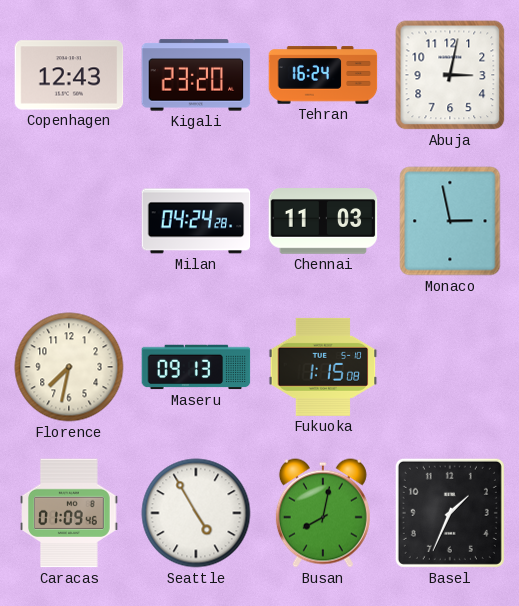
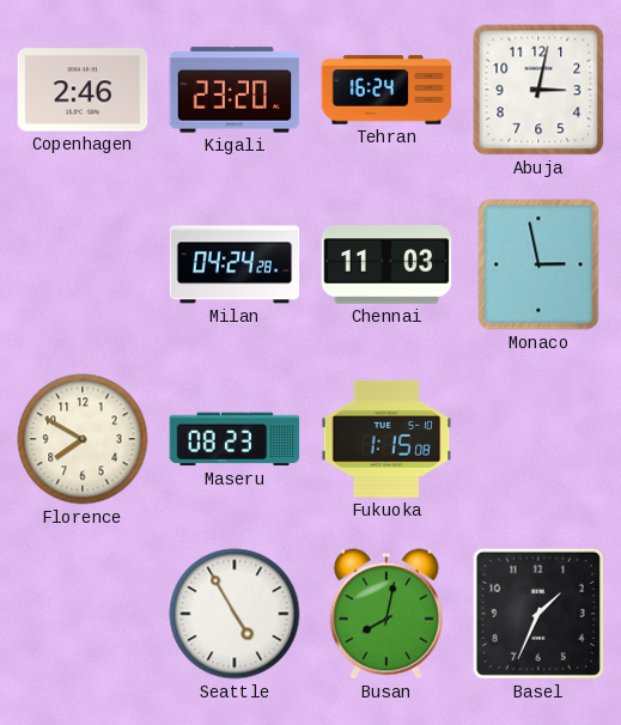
Copenhagen: 12:43 -> 2:46 (83, 90)
Florence: 7:32 -> 7:50 (83, 439)
Maseru: 09:13 -> 08:23 (235, 439)
Caracas: 01:09 -> none (70, 513)
